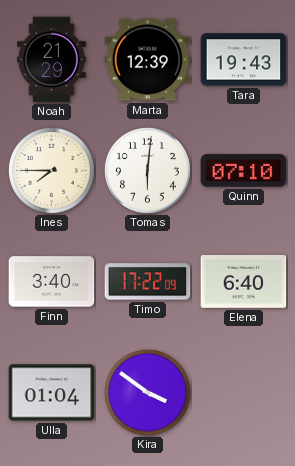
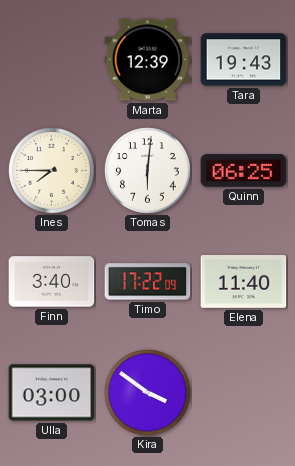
Noah: 21:29 -> none (52, 60)
Quinn: 07:10 -> 06:25 (244, 171)
Elena: 6:40 -> 11:40 (244, 282)
Ulla: 01:04 -> 03:00 (52, 393)
